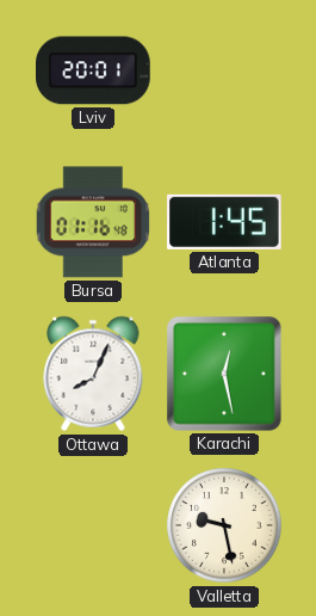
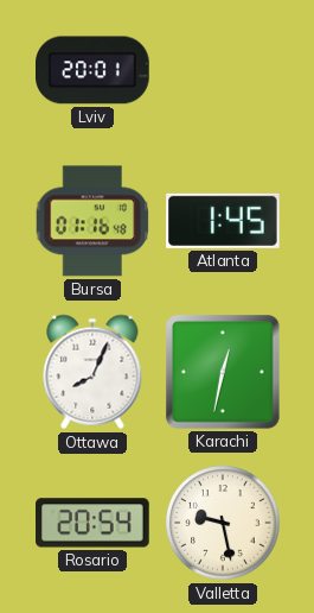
Karachi: 12:28 -> 12:32 (224, 373)
Rosario: none -> 20:54 (92, 523)
